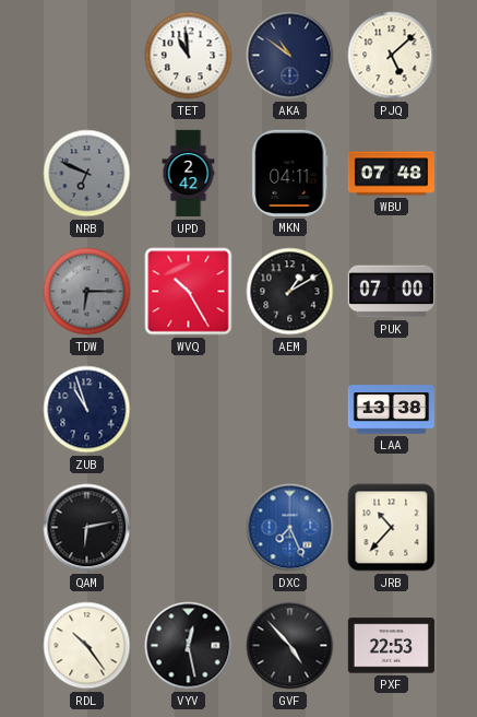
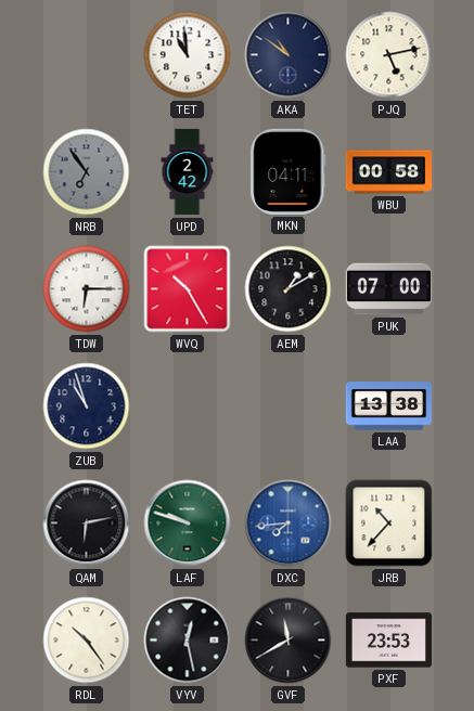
PJQ: 5:08 -> 5:13 (389, 55)
NRB: 6:49 -> 6:54 (87, 172)
WBU: 07:48 -> 00:58 (388, 172)
TDW dial: grey -> white (87, 289)
LAF: none -> 9:48 (188, 523)
DXC: 7:26 -> 7:44 (289, 523)
GVF: 4:53 -> 11:40 (289, 641)
PXF: 22:53 -> 23:53 (388, 641)
